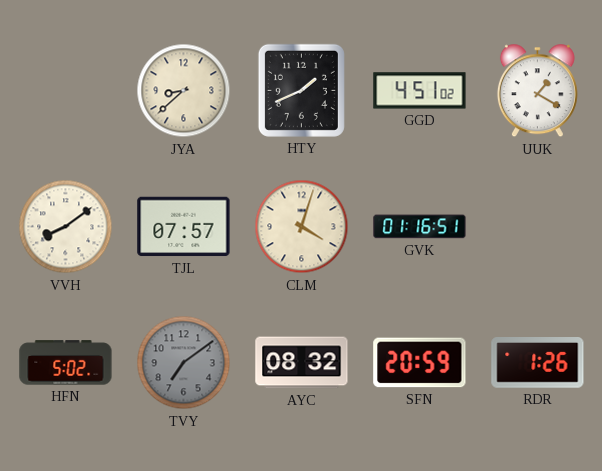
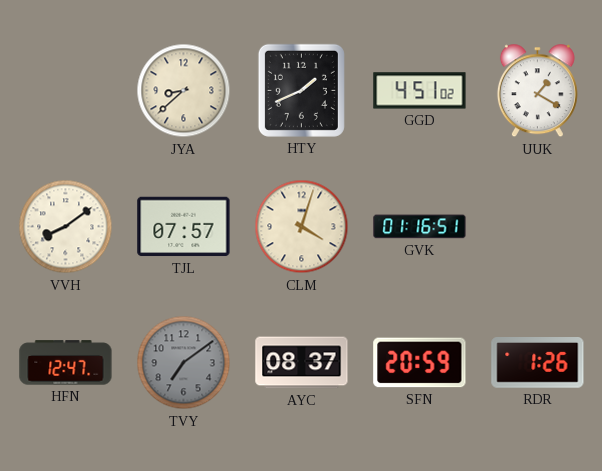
HFN: 5:02 -> 12:47 (66, 363)
AYC: 08:32 -> 08:37 (302, 363)
